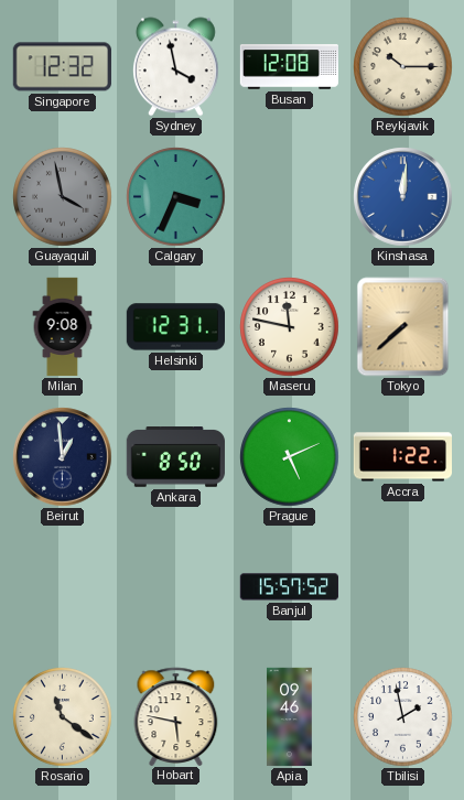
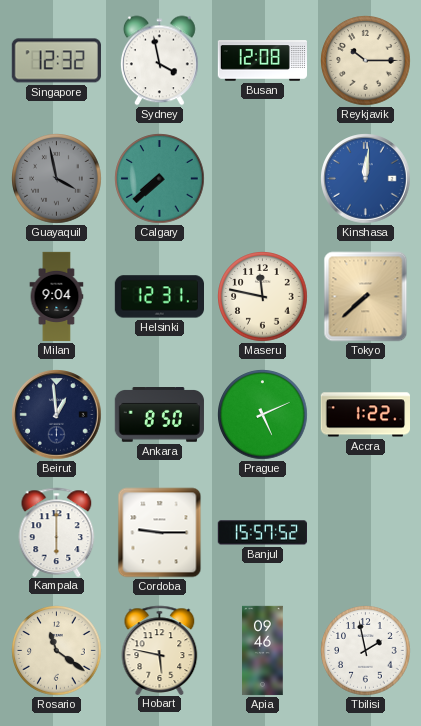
Calgary: 3:34 -> 7:38 (160, 179)
Milan: 9:08 -> 9:04 (57, 297)
Kampala: none -> 6:00 (57, 532)
Cordoba: none -> 9:15 (160, 533)
